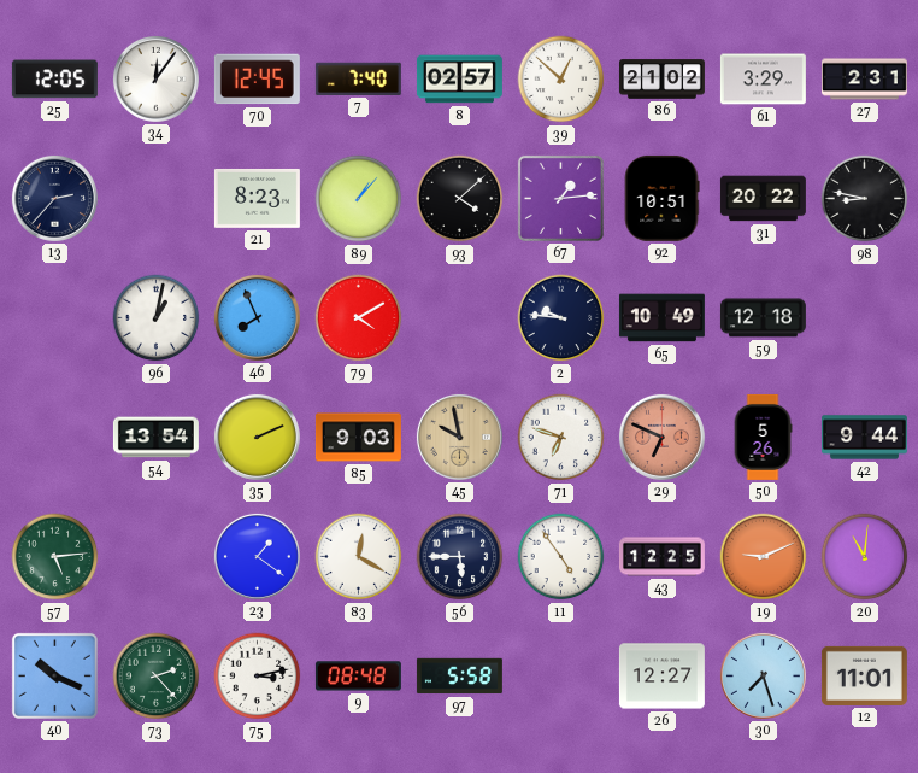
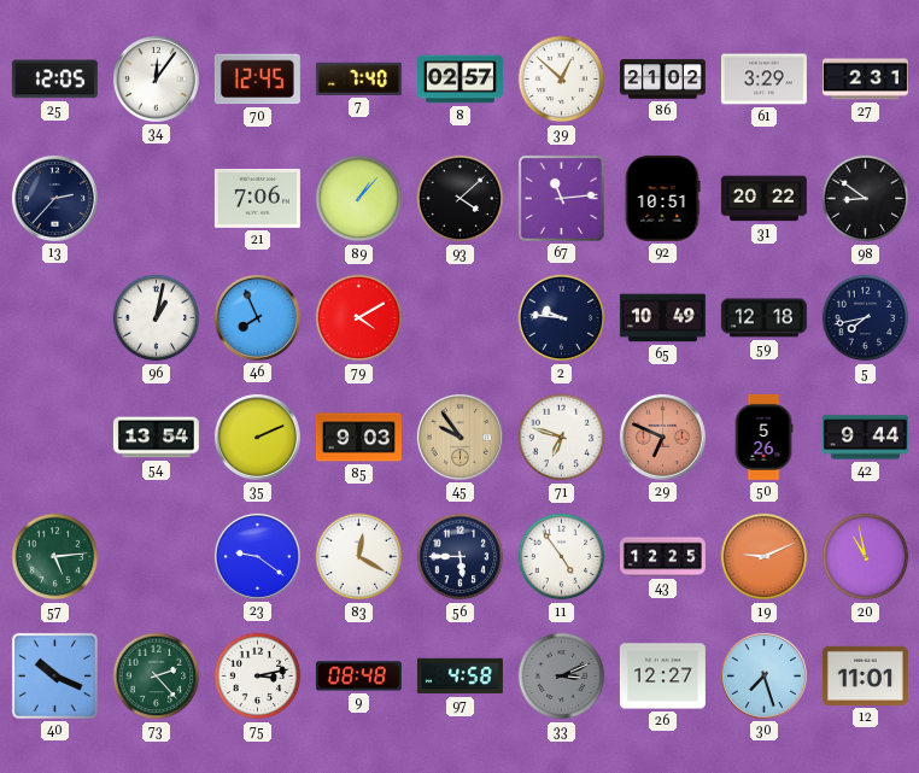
21: 8:23 -> 7:06 (257, 198)
67: 1:14 -> 11:14 (561, 198)
98: 8:47 -> 8:51 (866, 199)
5: none -> 7:43 (866, 318)
45: 9:58 -> 9:54 (459, 437)
23: 1:21 -> 9:21 (257, 556)
20: 11:01 -> 10:58 (866, 557)
97: 5:58 -> 4:58 (459, 677)
33: none -> 3:11 (562, 677)
